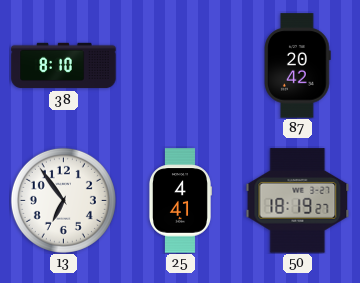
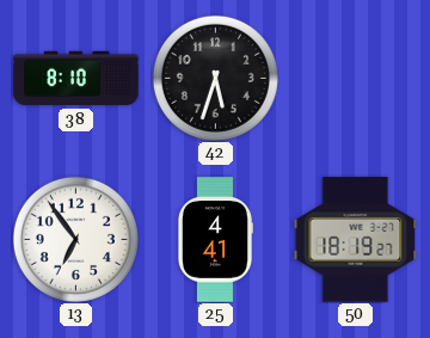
42: none -> 5:33 (215, 78)
87: 20:42 -> none (298, 66)
